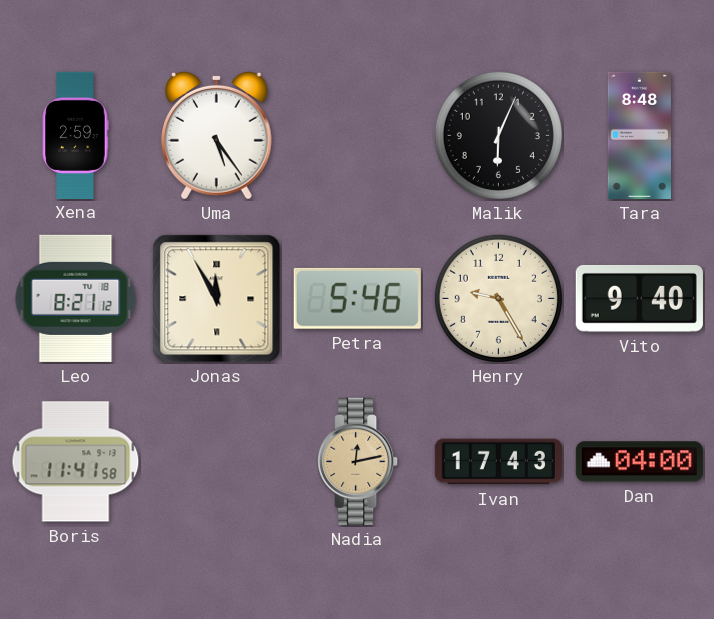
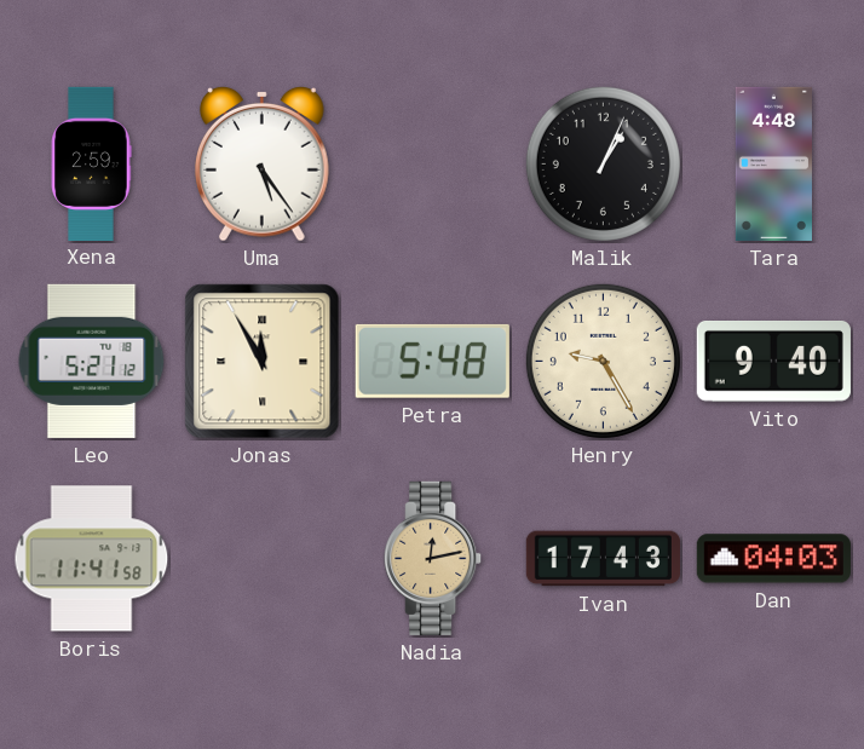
Malik: 6:04 -> 1:04 (603, 163)
Tara: 8:48 -> 4:48 (773, 163)
Leo: 8:21 -> 5:21 (92, 361)
Petra: 5:46 -> 5:48 (432, 361)
Dan: 04:00 -> 04:03 (773, 559)
